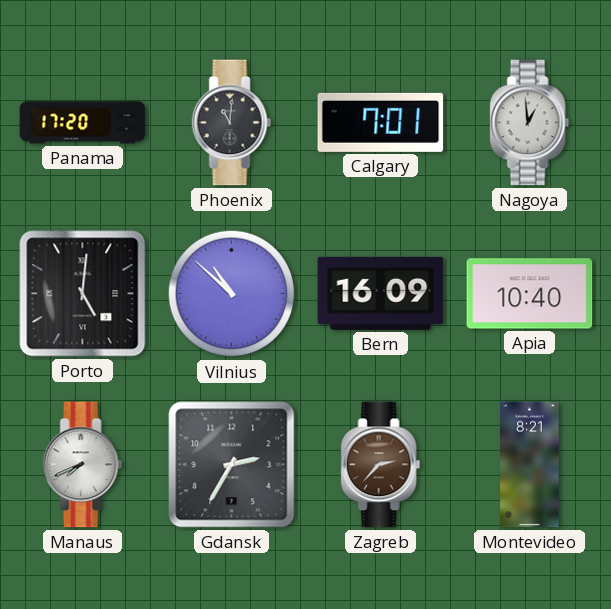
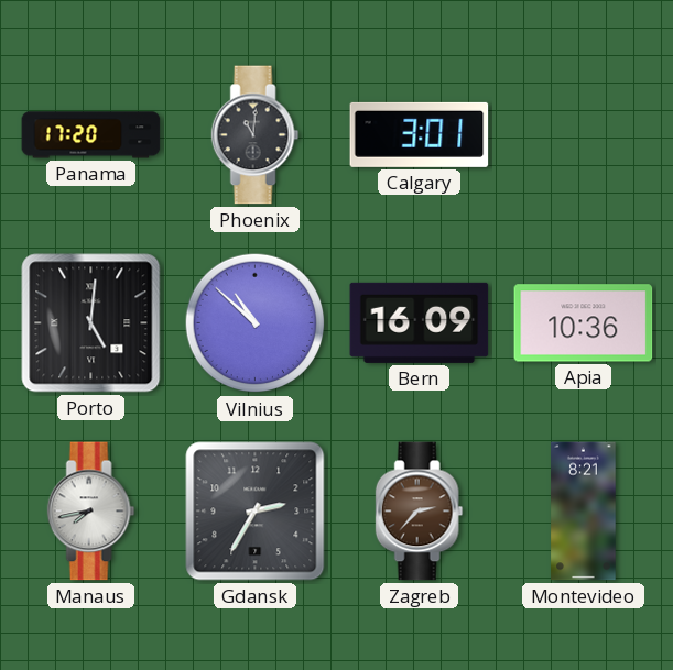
Calgary: 7:01 -> 3:01 (420, 134)
Nagoya: 12:59 -> none (530, 123)
Apia: 10:40 -> 10:36 (584, 323)
Manaus: 7:41 -> 7:43 (91, 512)
